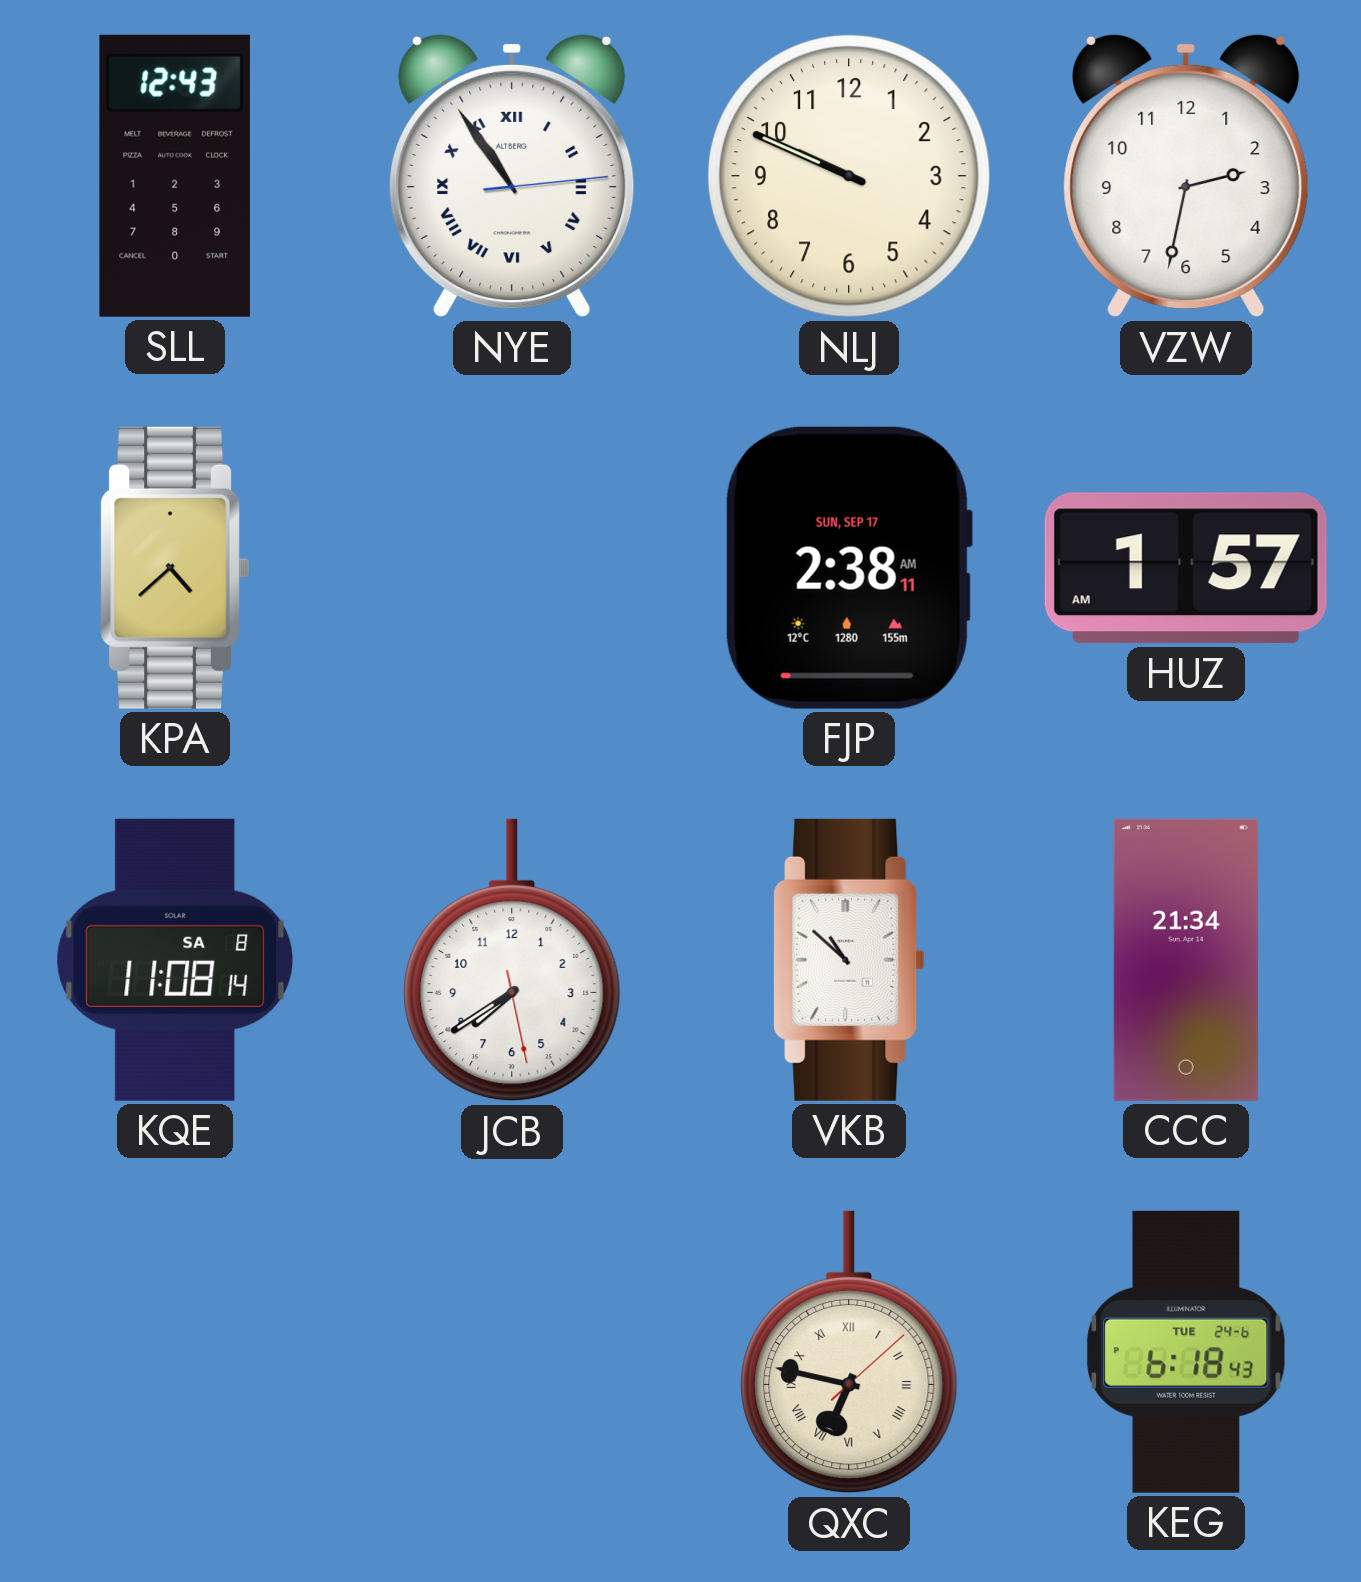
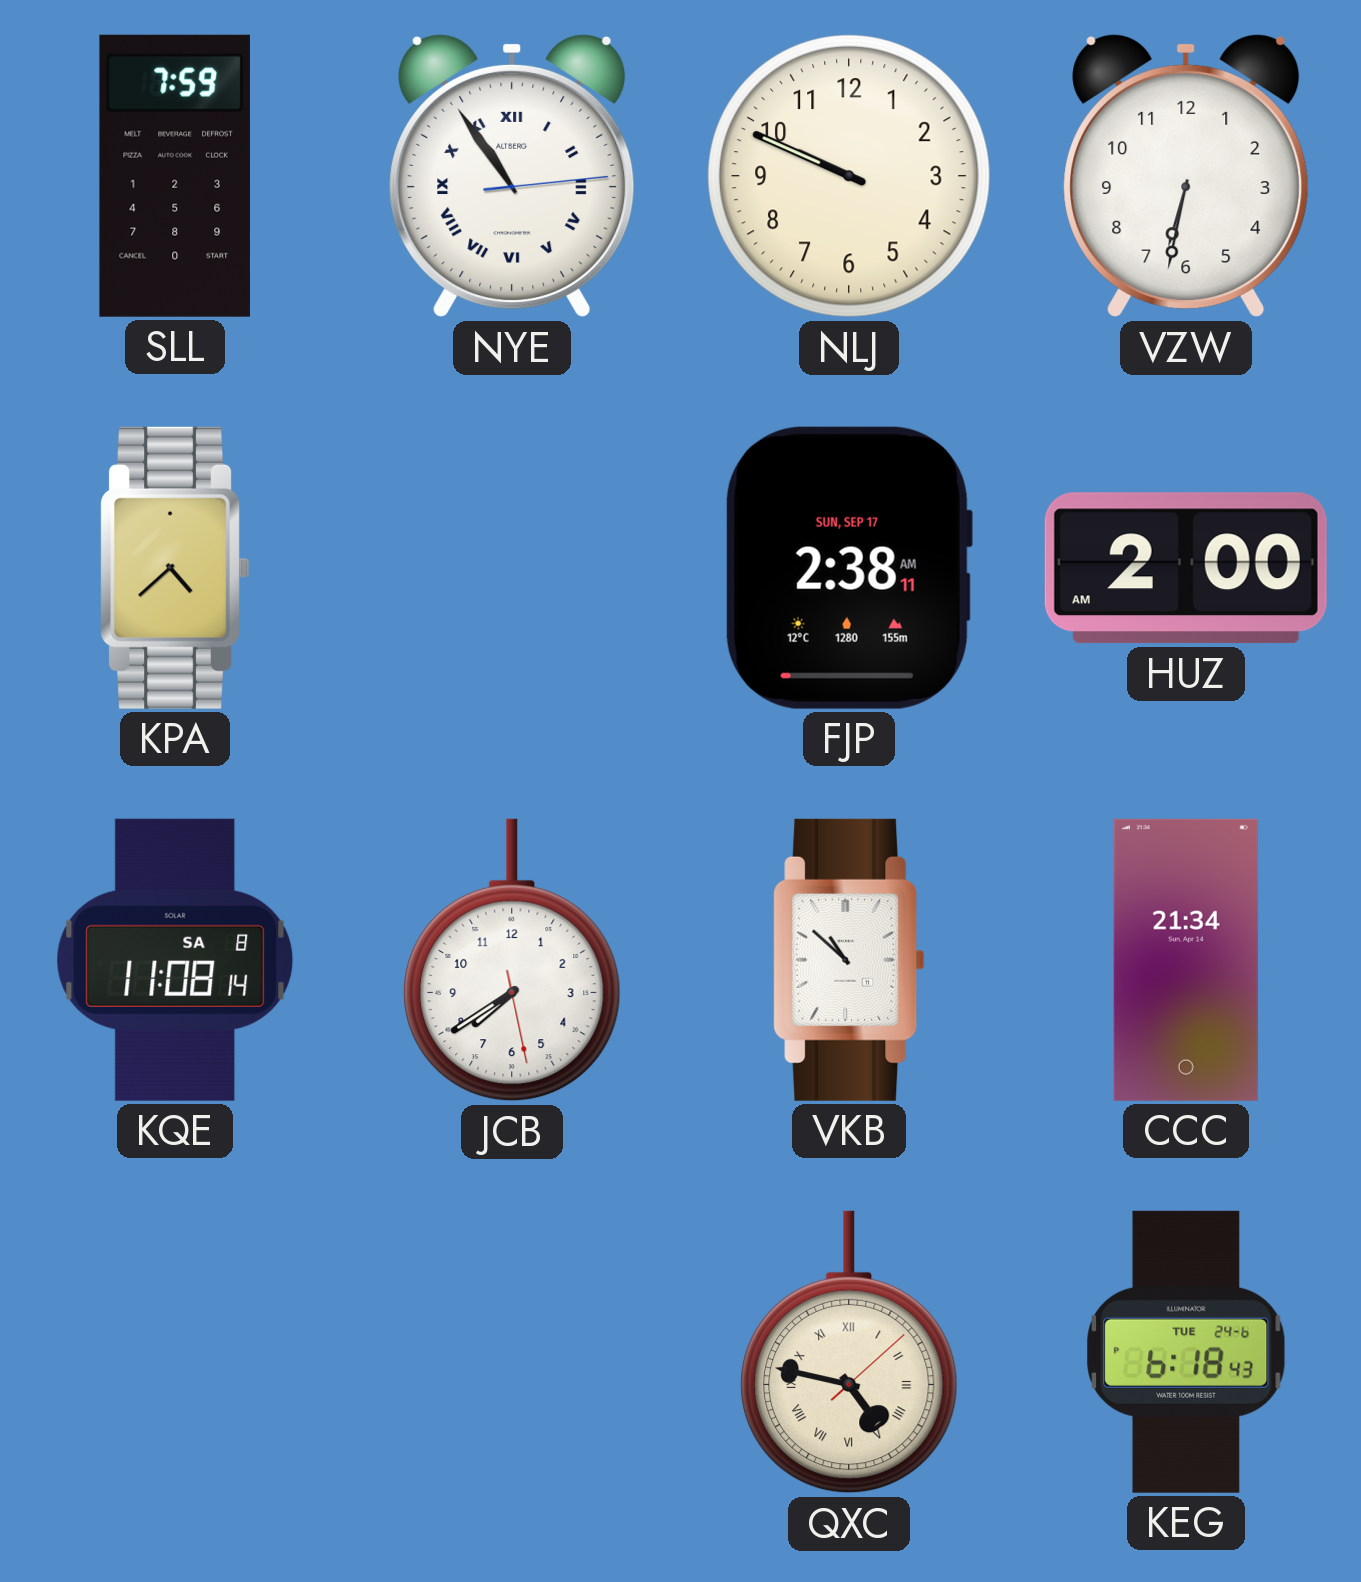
SLL: 12:43 -> 7:59 (175, 176)
VZW: 2:32 -> 6:32 (1186, 176)
HUZ: 1:57 -> 2:00 (1186, 568)
QXC: 6:47 -> 4:47 (849, 1352)
